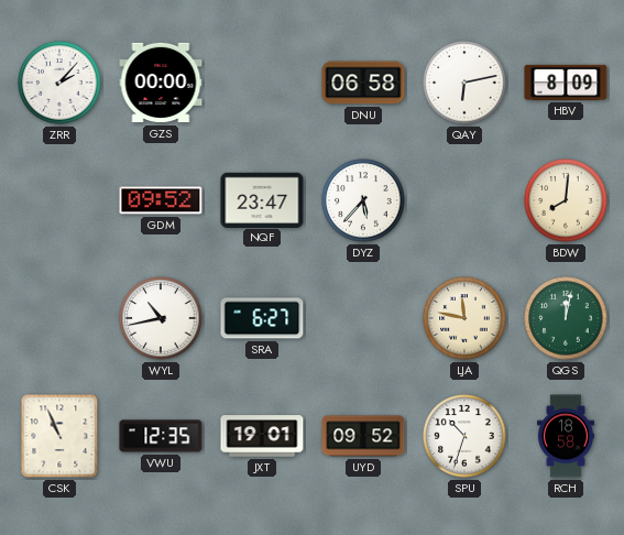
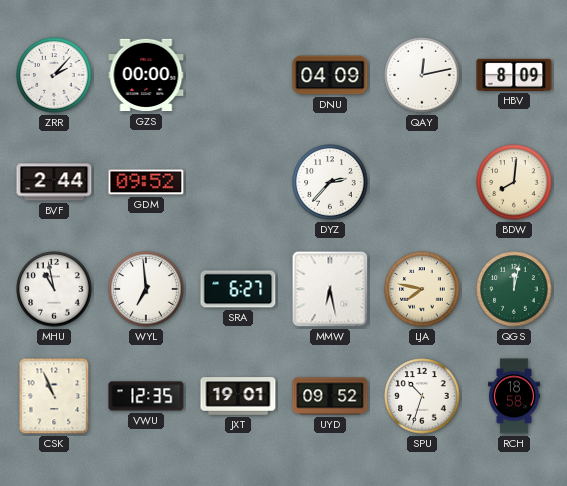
DNU: 06:58 -> 04:09 (330, 75)
QAY: 6:13 -> 12:13 (422, 75)
BVF: none -> 2:44 (54, 182)
NQF: 23:47 -> none (262, 199)
DYZ: 5:37 -> 2:37 (330, 182)
MHU: none -> 10:58 (54, 289)
WYL: 10:43 -> 6:59 (146, 289)
MMW: none -> 6:28 (330, 289)
LJA: 11:47 -> 7:47 (422, 289)
